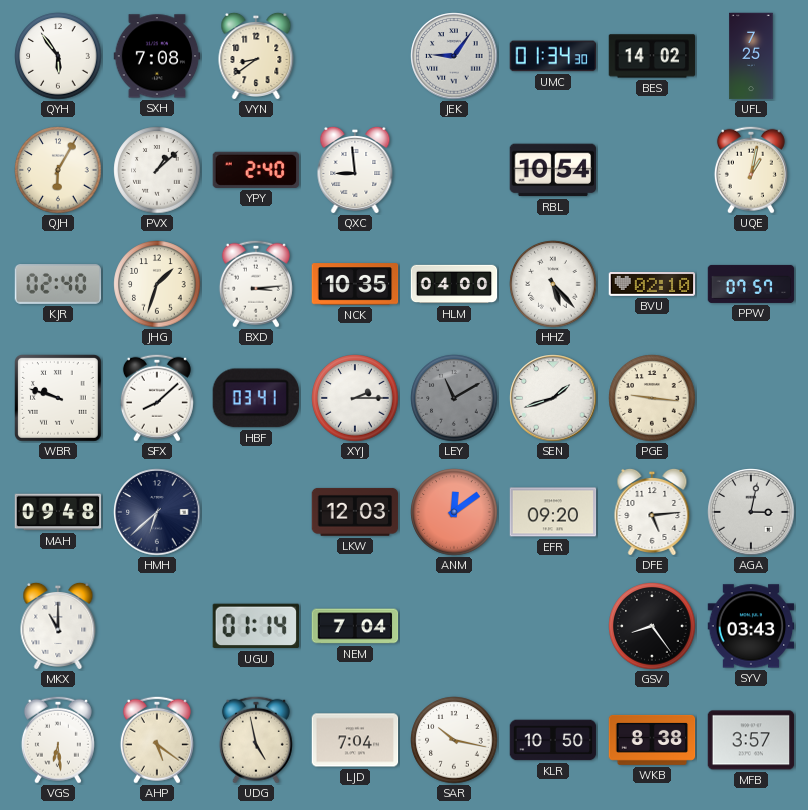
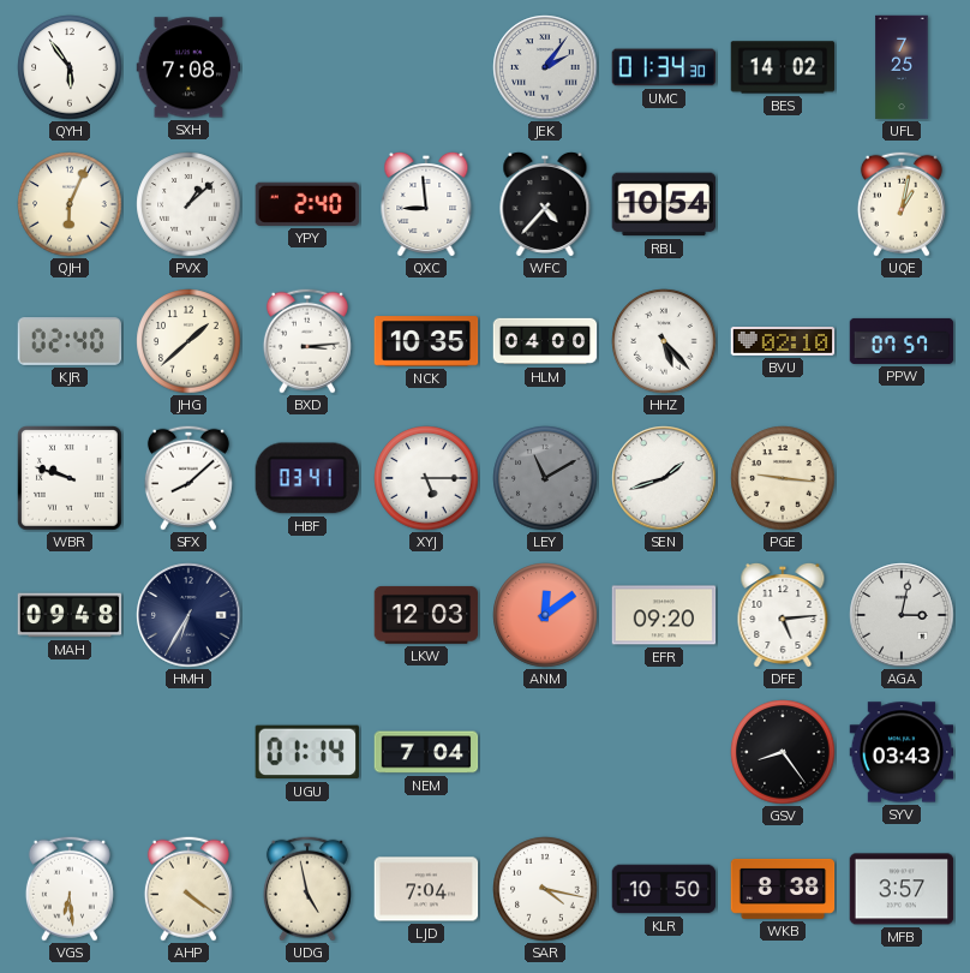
VYN: 8:39 -> none (256, 56)
JEK: 9:06 -> 2:06 (545, 67)
QJH: 6:05 -> 6:04 (70, 204)
WFC: none -> 4:37 (545, 204)
JHG: 1:33 -> 1:38 (188, 341)
XYJ: 2:15 -> 5:15 (426, 478)
HMH: 6:38 -> 6:35 (188, 615)
MKX: 11:00 -> none (58, 626)
AHP: 5:21 -> 4:21 (188, 889)
SAR: 10:17 -> 4:17 (545, 889)
